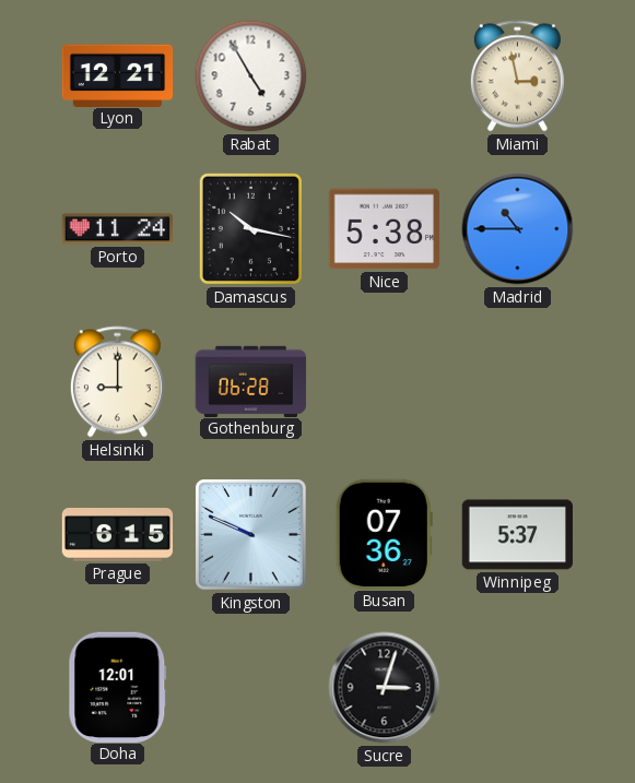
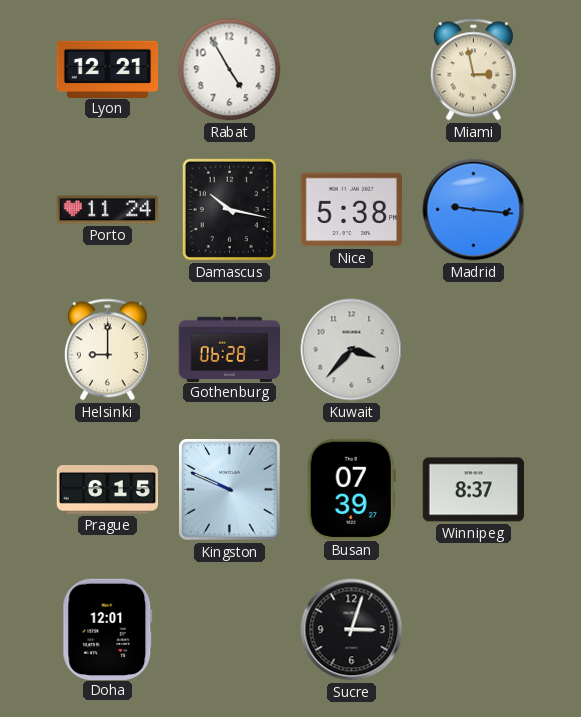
Madrid: 10:45 -> 9:16 (474, 210)
Kuwait: none -> 3:37 (352, 350)
Busan: 07:36 -> 07:39 (351, 489)
Winnipeg: 5:37 -> 8:37 (473, 490)
